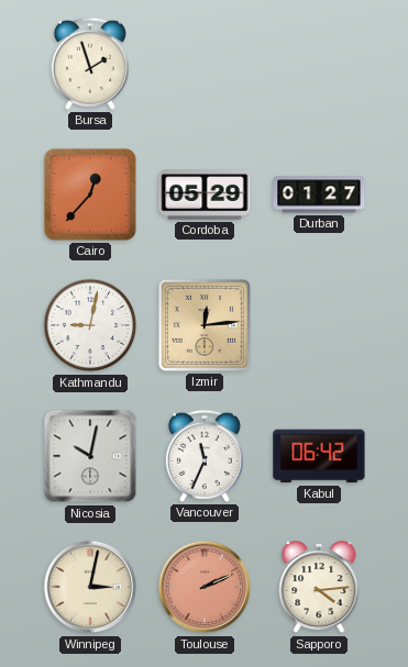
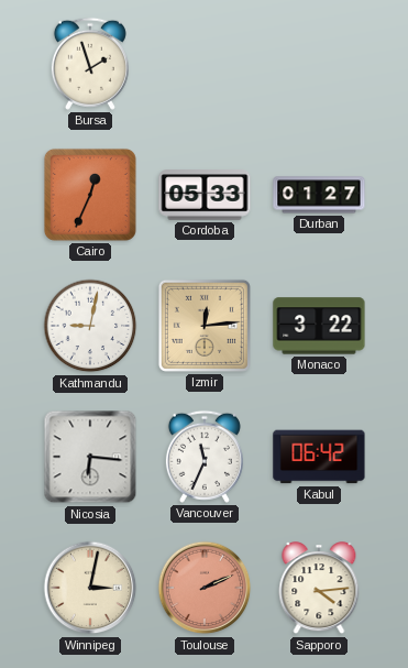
Cairo: 12:37 -> 12:34 (90, 195)
Cordoba: 05:29 -> 05:33 (205, 195)
Monaco: none -> 3:22 (319, 326)
Nicosia: 10:02 -> 6:16 (90, 457)
